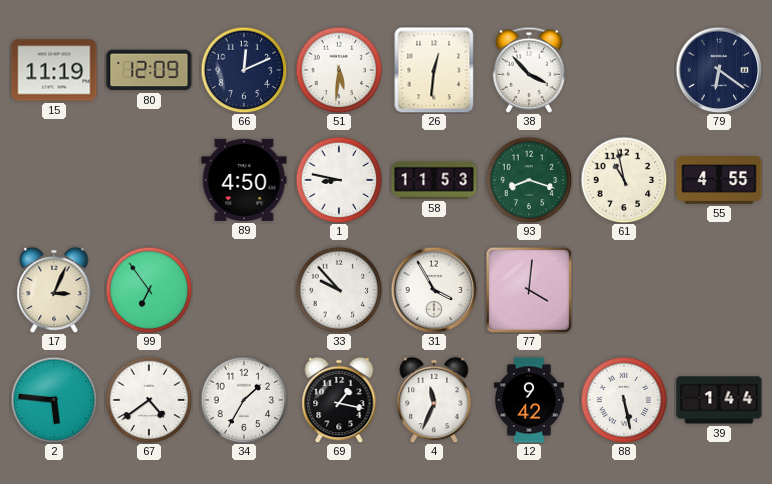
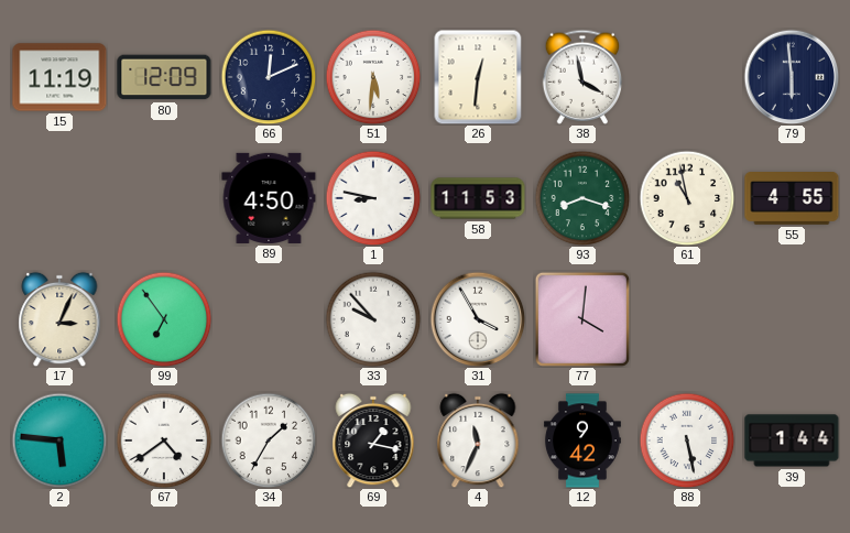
38: 3:53 -> 3:58 (582, 77)
79: 6:21 -> 5:59 (792, 77)
